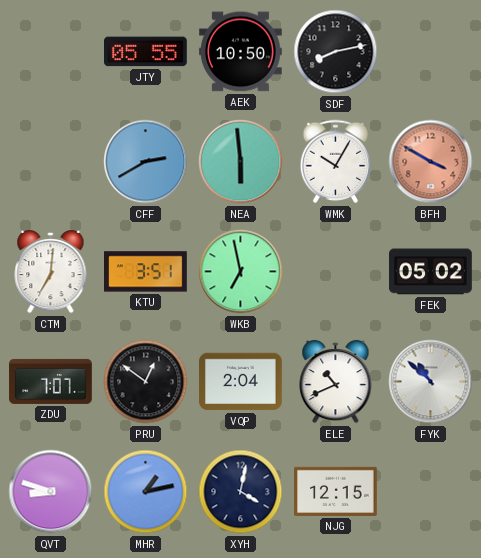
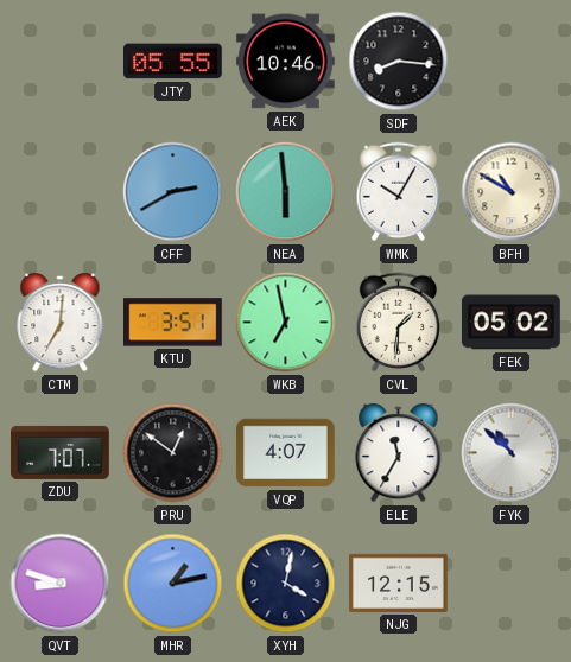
AEK: 10:50 -> 10:46 (286, 62)
SDF: 8:13 -> 8:16 (399, 62)
BFH: 3:50 -> 10:50 (512, 192)
BFH dial: salmon -> cream (512, 192)
CVL: none -> 1:31 (399, 323)
VQP: 2:04 -> 4:07 (286, 453)
ELE: 10:41 -> 11:35 (399, 453)
